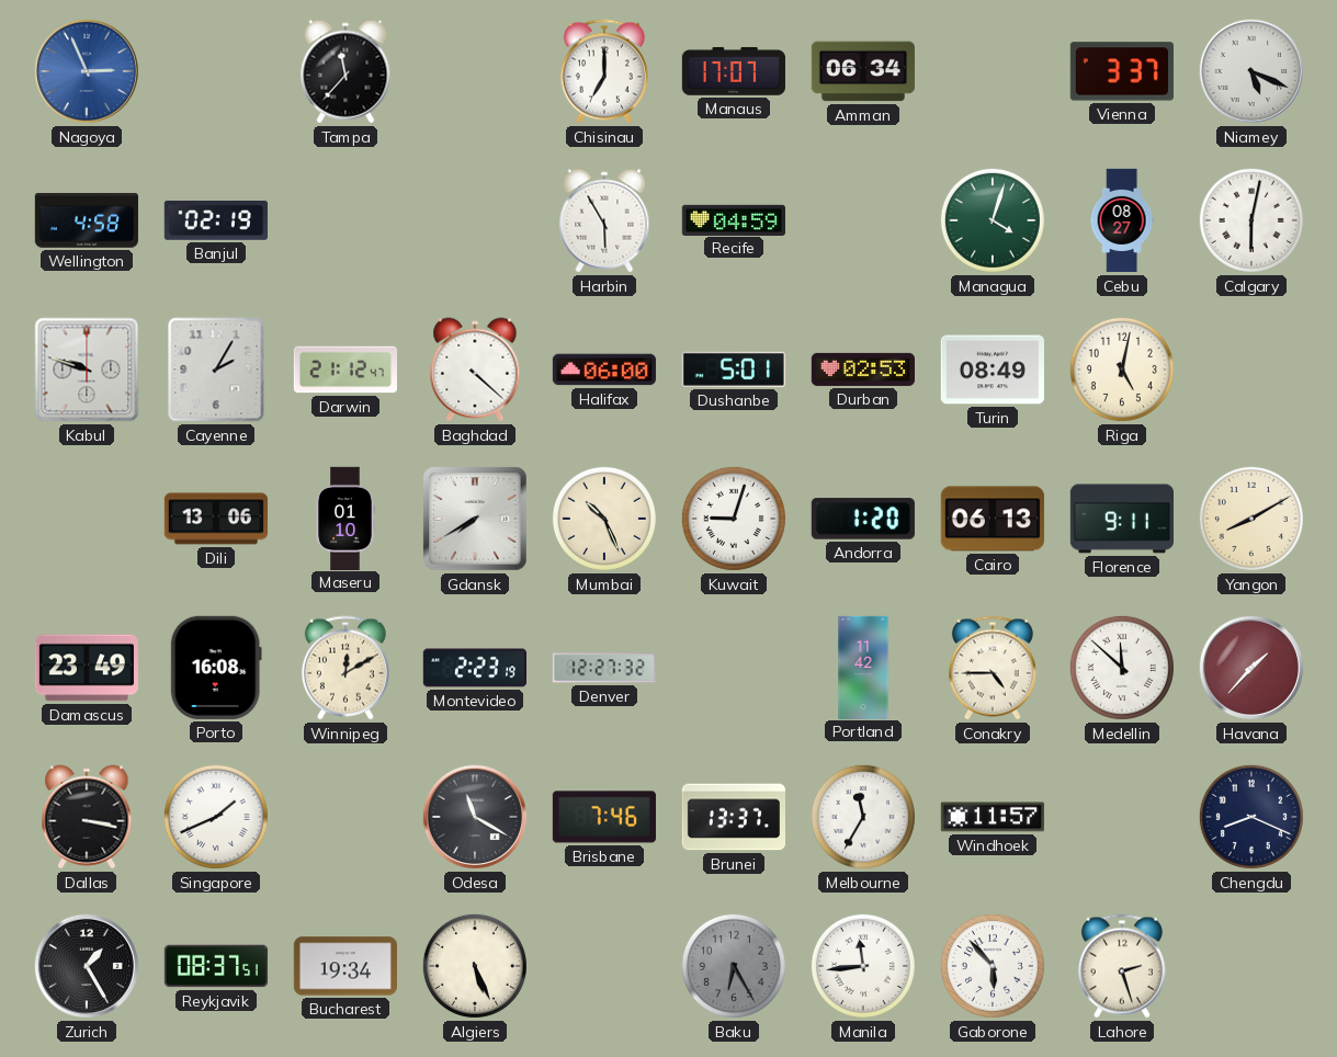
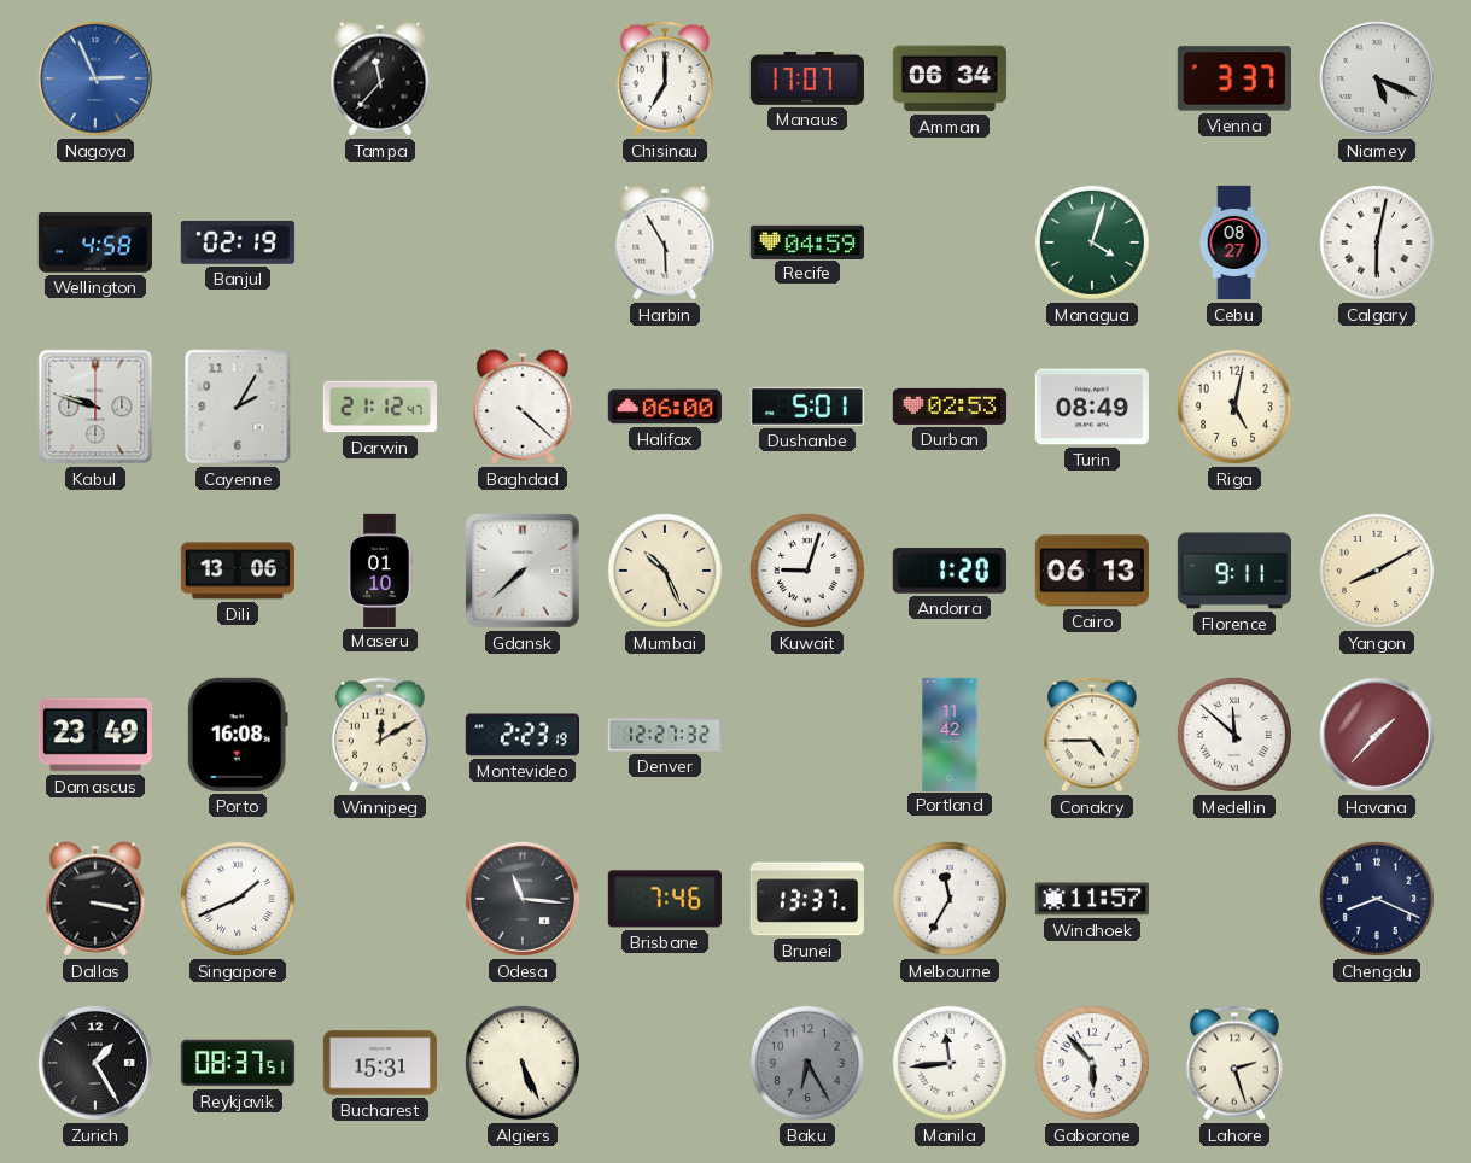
Gdansk: 7:40 -> 7:38 (523, 571)
Odesa: 11:20 -> 11:16 (523, 899)
Bucharest: 19:34 -> 15:31 (379, 1063)
